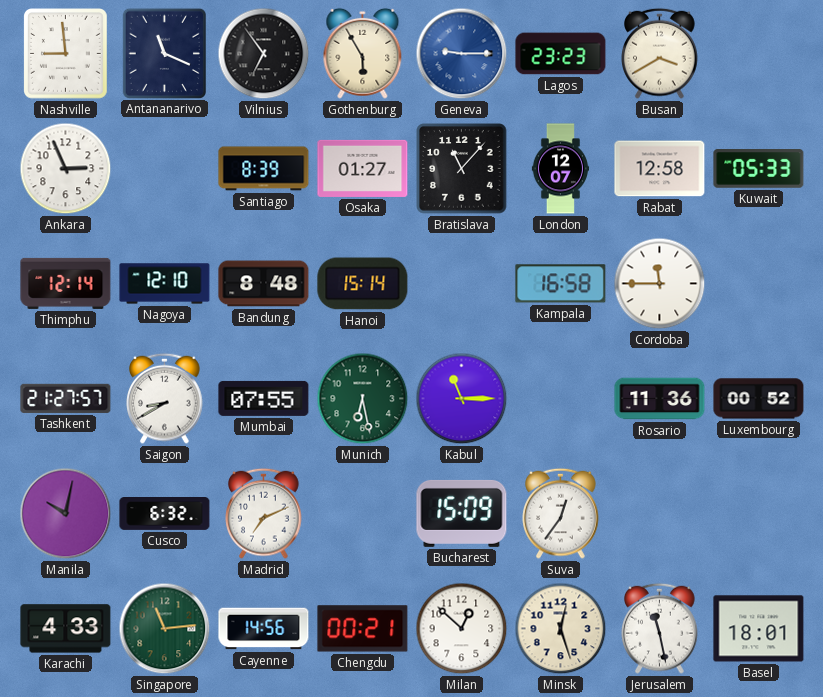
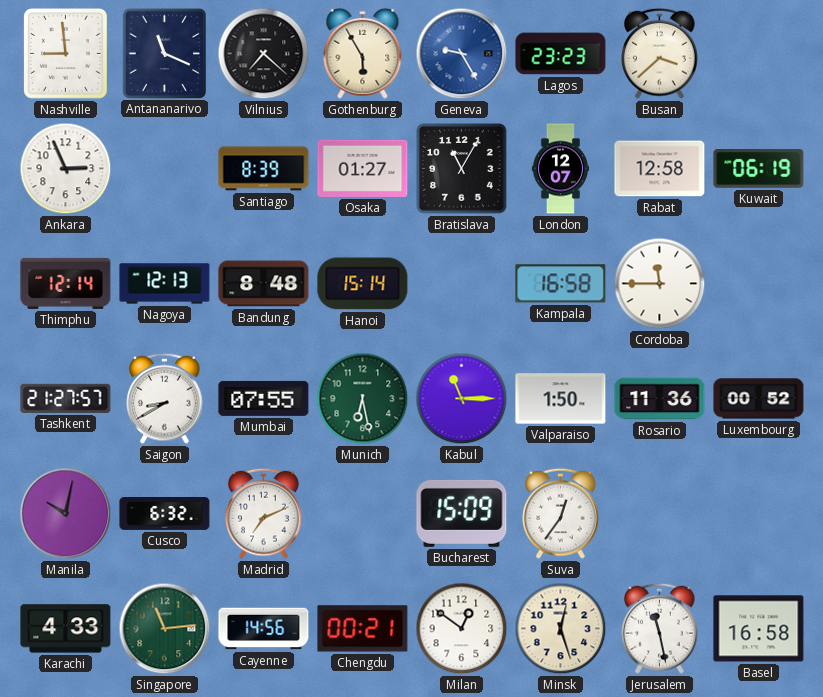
Vilnius: 6:54 -> 7:22 (264, 54)
Geneva: 9:15 -> 9:25 (462, 54)
Busan: 3:40 -> 3:38 (660, 53)
Bratislava: 11:07 -> 11:05 (462, 169)
Kuwait: 05:33 -> 06:19 (759, 169)
Nagoya: 12:10 -> 12:13 (165, 284)
Valparaiso: none -> 1:50 (561, 399)
Milan: 12:52 -> 12:51 (462, 629)
Basel: 18:01 -> 16:58 (759, 629)
